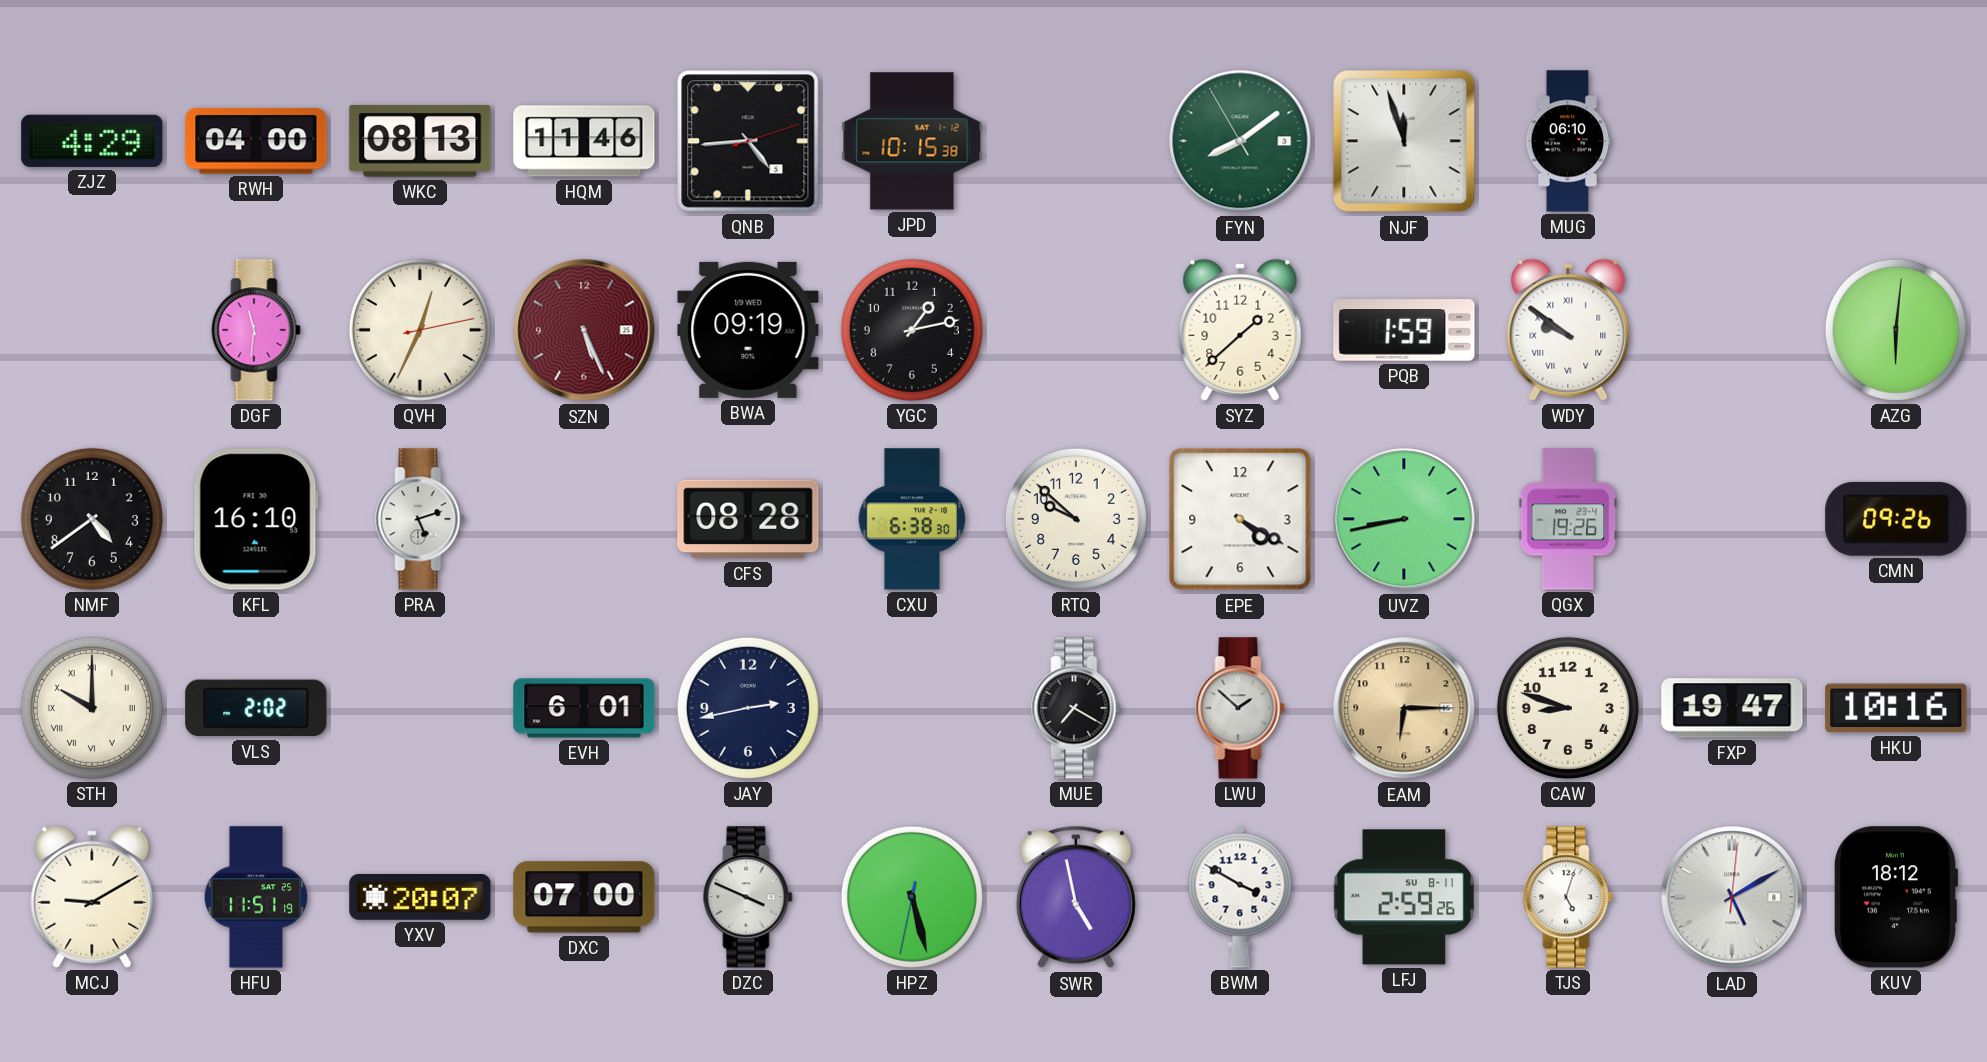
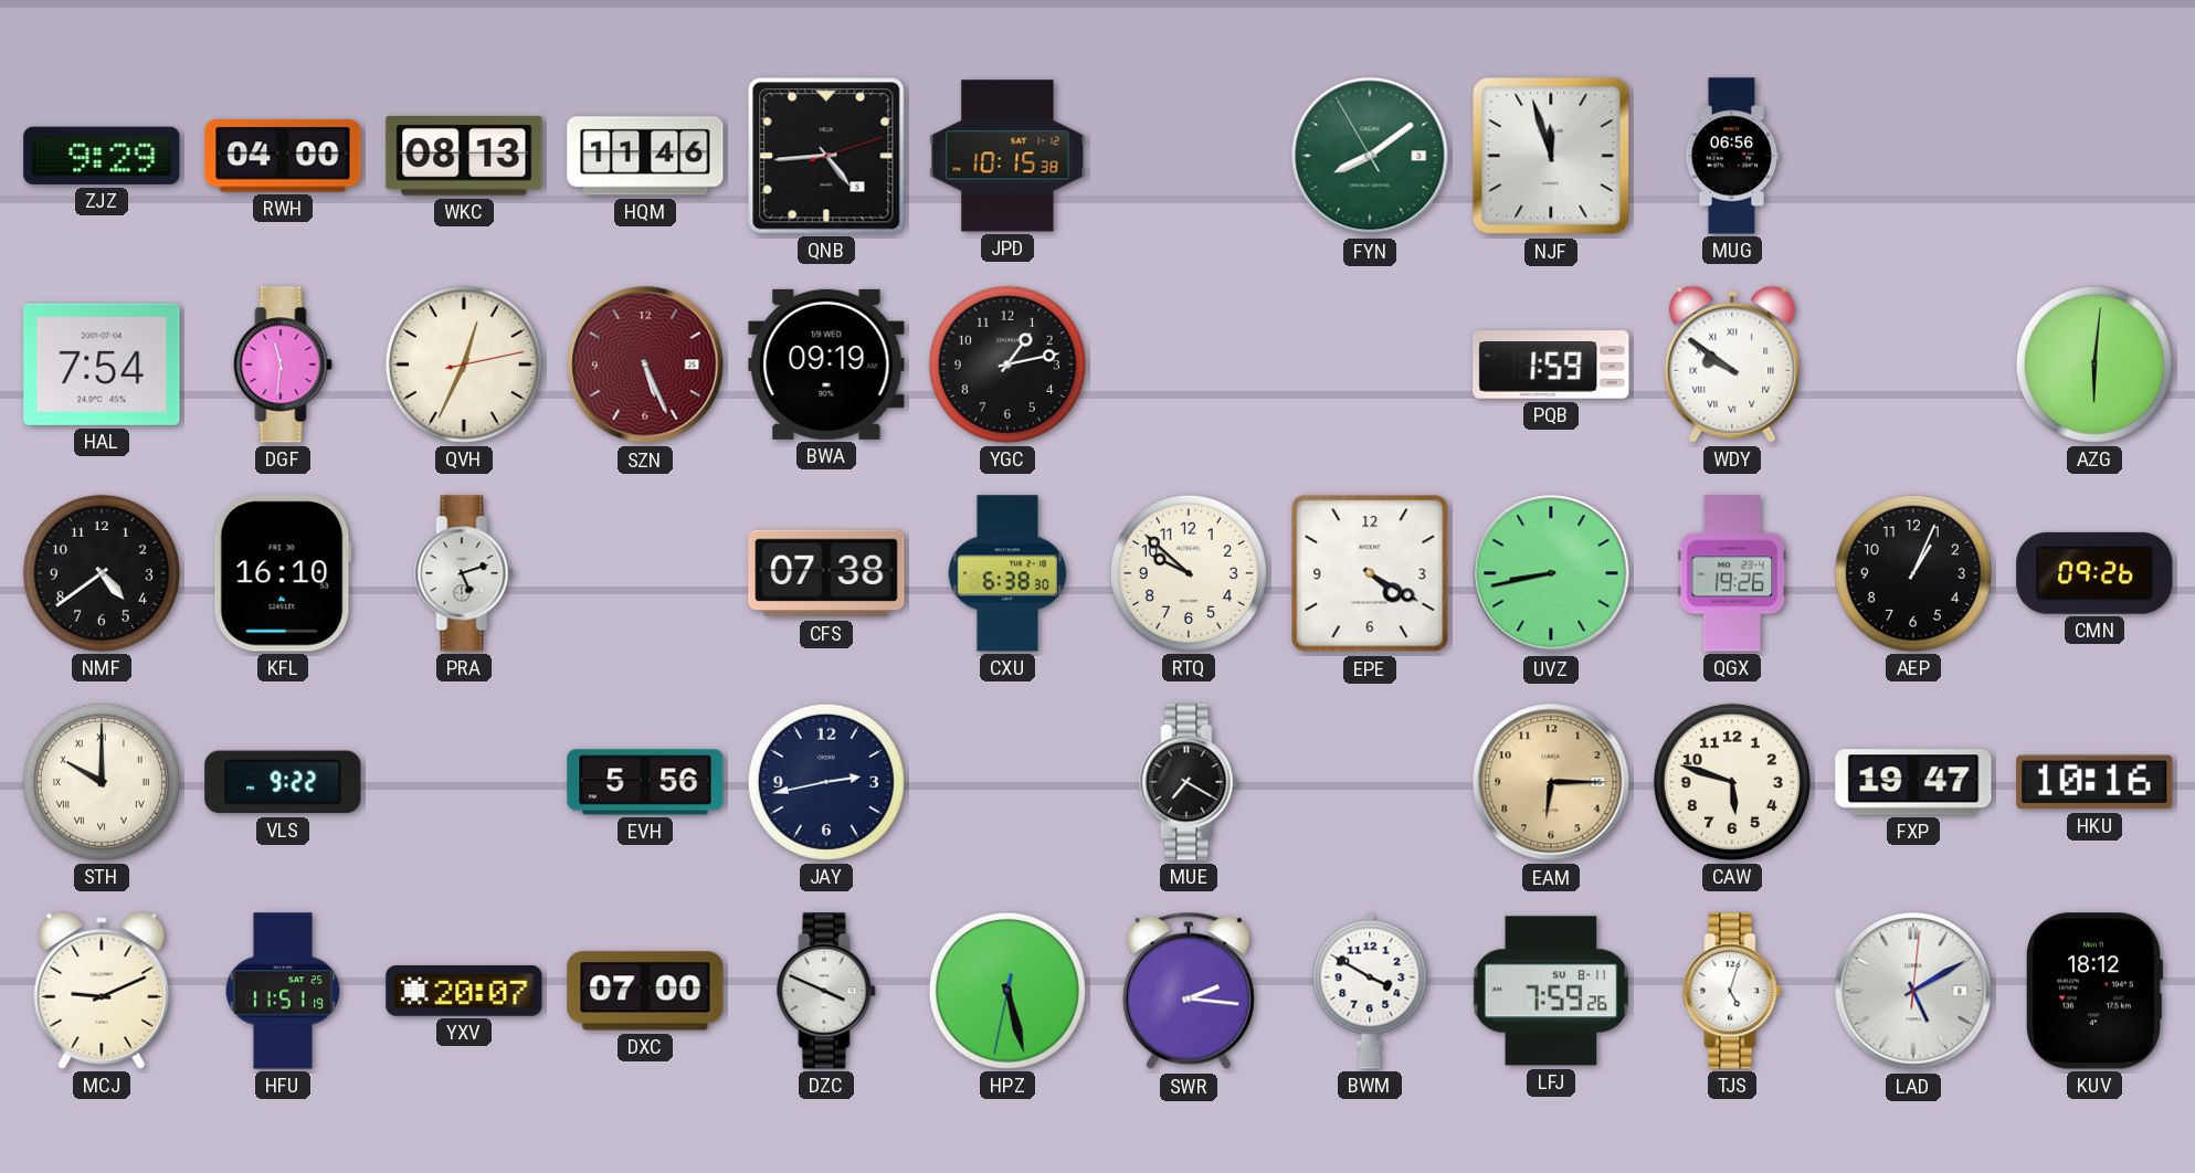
ZJZ: 4:29 -> 9:29 (102, 156)
MUG: 06:10 -> 06:56 (1732, 156)
HAL: none -> 7:54 (102, 364)
SYZ: 1:38 -> none (1240, 330)
CFS: 08:28 -> 07:38 (826, 573)
AEP: none -> 1:04 (1913, 573)
VLS: 2:02 -> 9:22 (283, 782)
EVH: 6:01 -> 5:56 (645, 782)
LWU: 1:52 -> none (1240, 708)
CAW: 8:48 -> 5:48 (1732, 782)
MCJ: 9:10 -> 9:11 (102, 991)
SWR: 4:58 -> 2:16 (1189, 991)
LFJ: 2:59 -> 7:59 (1551, 991)
